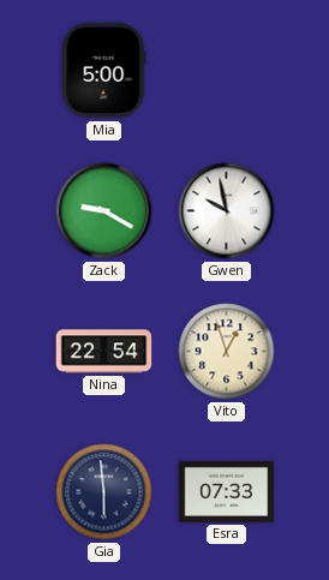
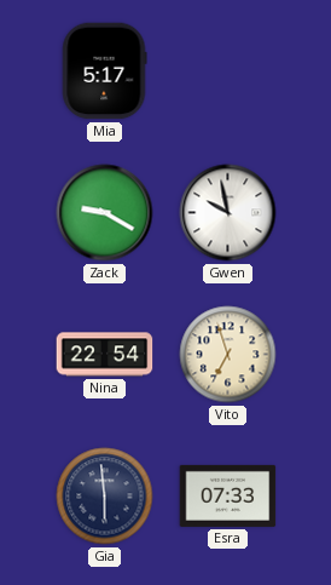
Mia: 5:00 -> 5:17 (104, 71)
Vito: 12:57 -> 6:57 (228, 355)
